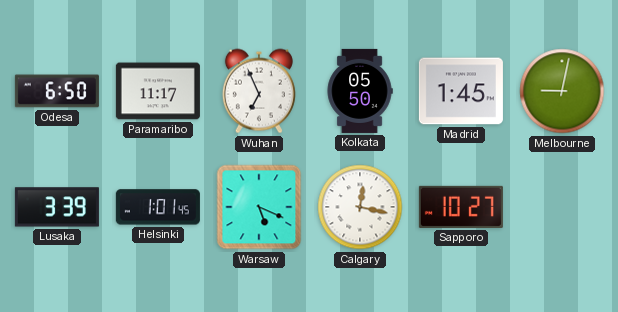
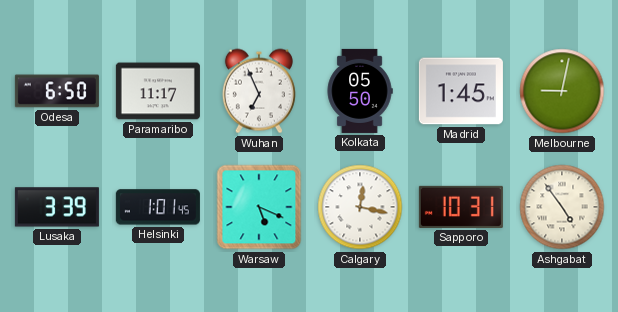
Sapporo: 10:27 -> 10:31 (461, 207)
Ashgabat: none -> 4:54 (562, 207)
